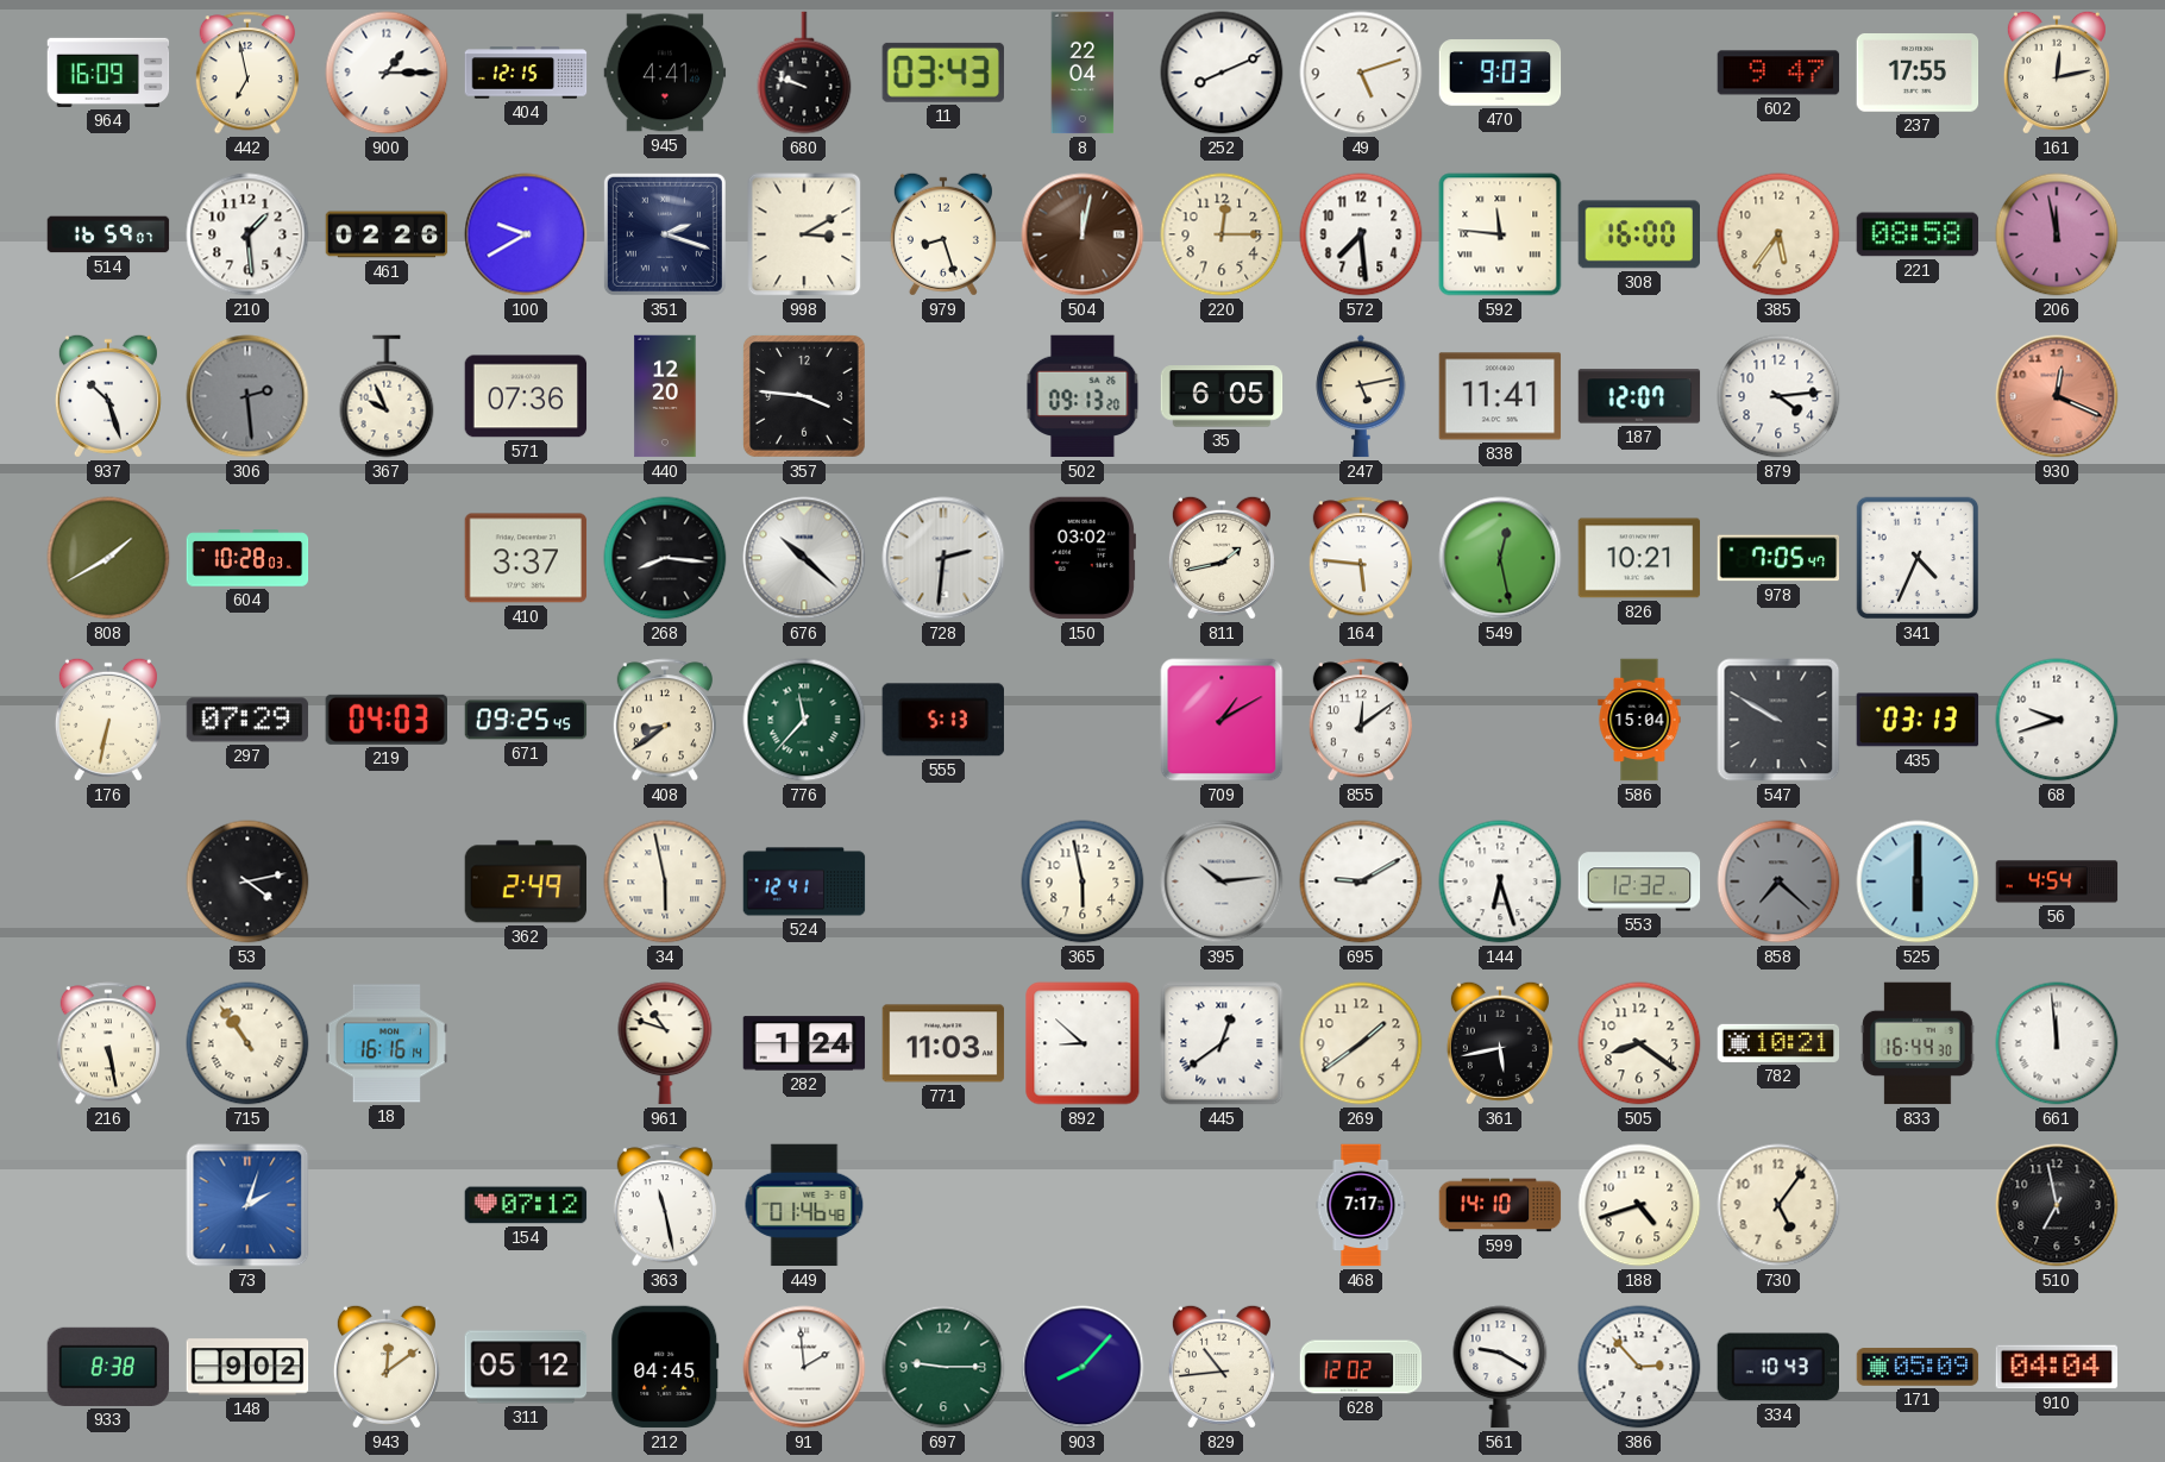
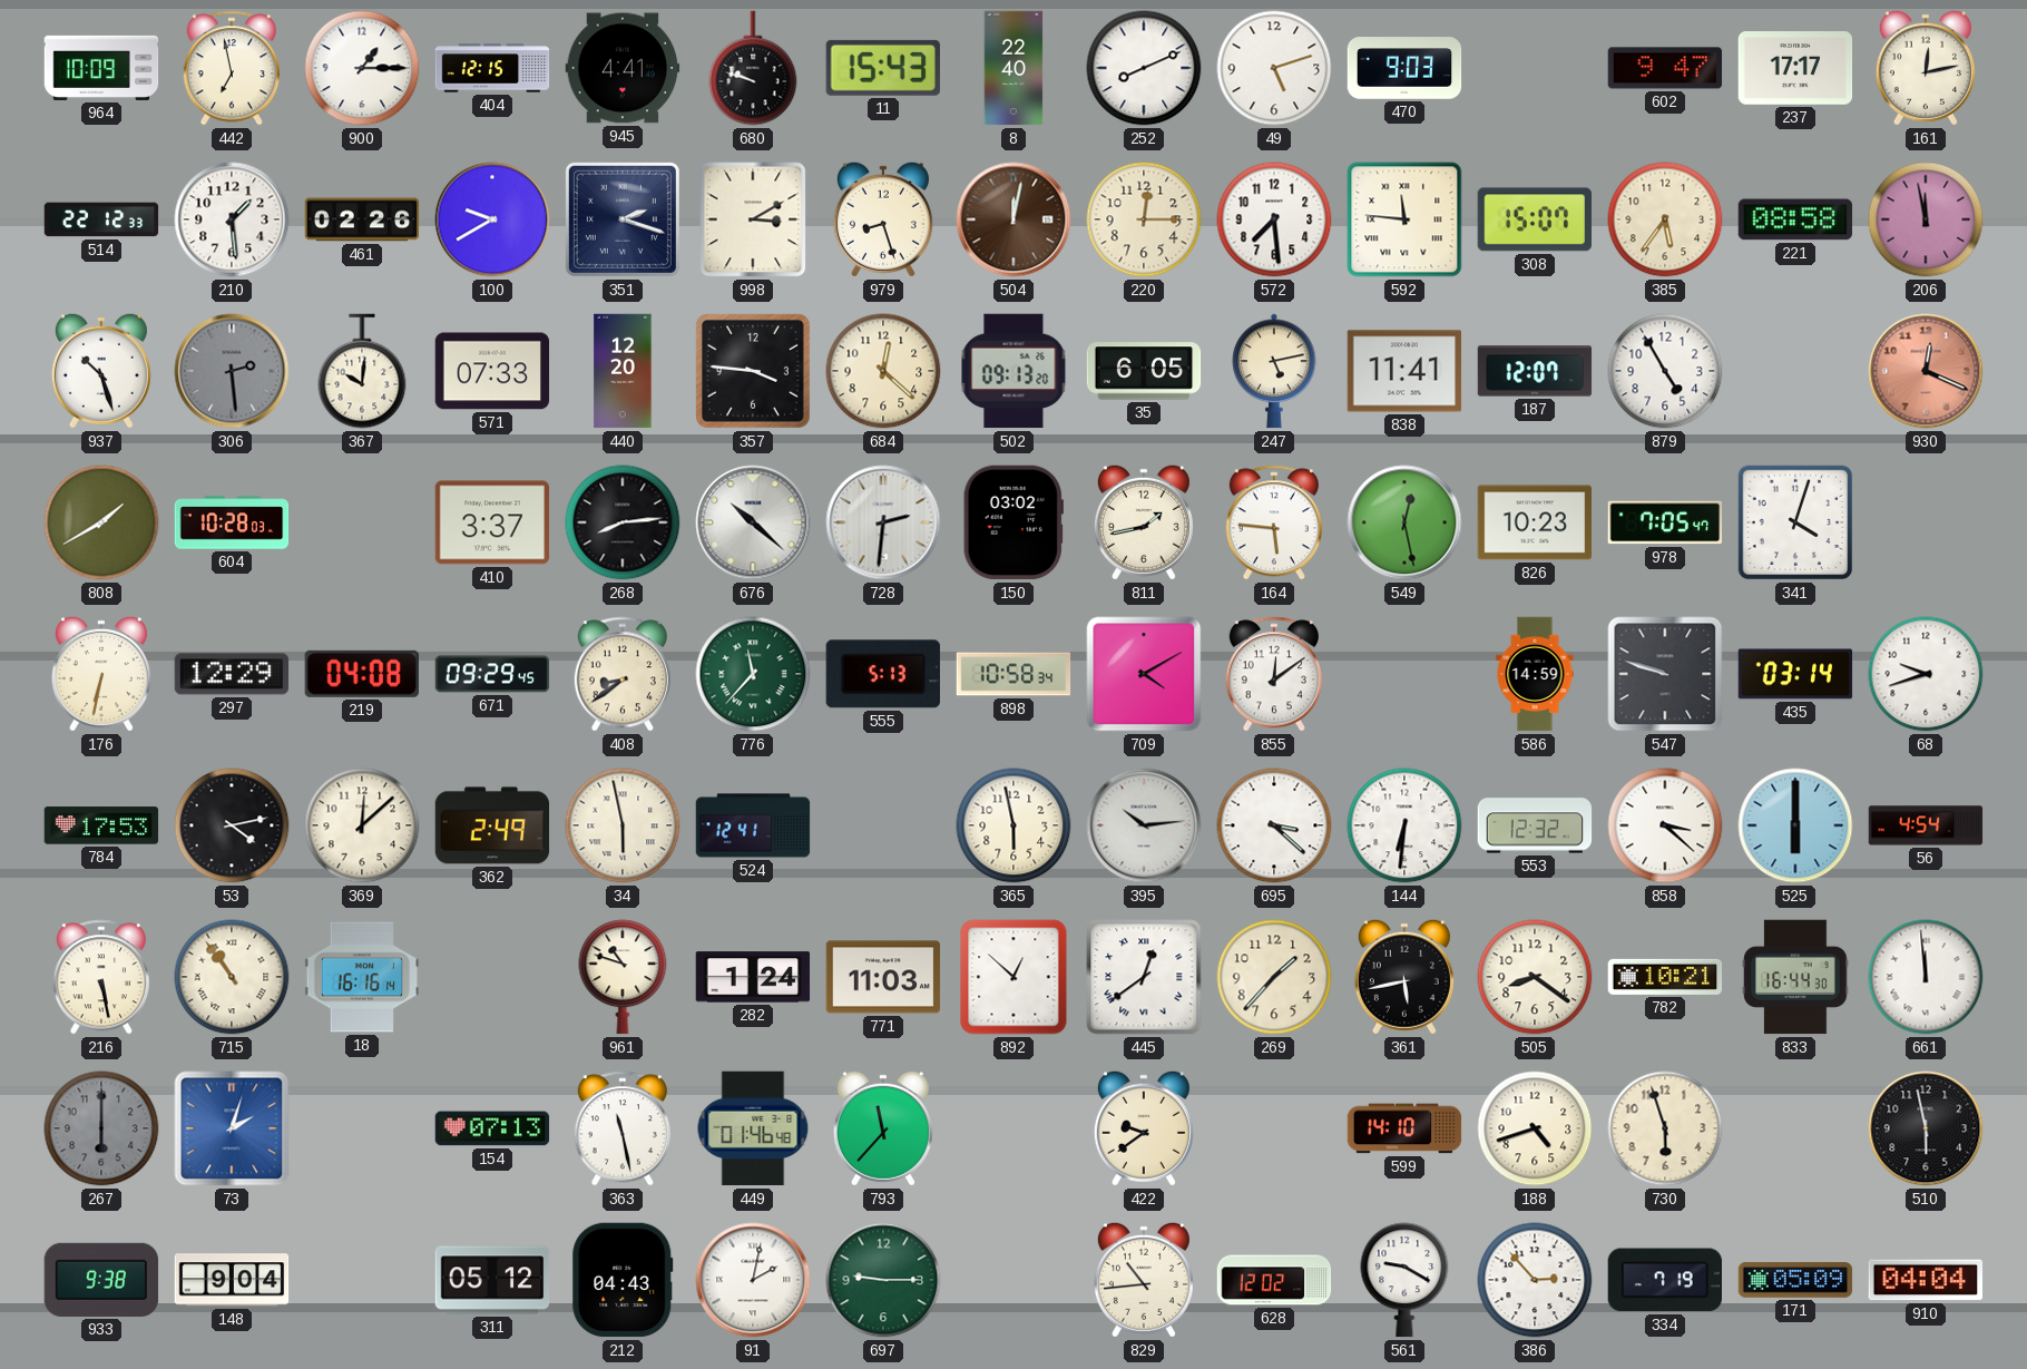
964: 16:09 -> 10:09 (101, 68)
11: 03:43 -> 15:43 (883, 68)
8: 22:04 -> 22:40 (1013, 68)
237: 17:55 -> 17:17 (1795, 69)
514: 16:59 -> 22:12 (101, 219)
308: 16:00 -> 15:07 (1534, 219)
367: 9:56 -> 10:01 (362, 371)
571: 07:36 -> 07:33 (492, 371)
684: none -> 12:22 (883, 371)
879: 4:14 -> 4:55 (1665, 371)
268: 8:16 -> 8:14 (623, 522)
826: 10:21 -> 10:23 (1535, 522)
341: 4:34 -> 4:03 (1795, 522)
297: 07:29 -> 12:29 (232, 674)
219: 04:03 -> 04:08 (362, 674)
671: 09:25 -> 09:29 (492, 674)
898: none -> 10:58 (1013, 674)
709: 1:10 -> 4:10 (1144, 674)
586: 15:04 -> 14:59 (1535, 674)
547: 9:50 -> 9:48 (1665, 674)
435: 03:13 -> 03:14 (1795, 674)
784: none -> 17:53 (101, 825)
369: none -> 12:08 (362, 825)
695: 9:10 -> 3:22 (1274, 825)
144: 6:27 -> 6:31 (1404, 825)
858: 7:22 -> 3:22 (1665, 825)
858 dial: grey -> white (1665, 825)
892: 8:52 -> 12:52 (1013, 977)
269: 1:39 -> 1:37 (1274, 977)
267: none -> 6:00 (101, 1128)
154: 07:12 -> 07:13 (492, 1128)
793: none -> 11:37 (883, 1128)
422: none -> 9:39 (1144, 1128)
468: 7:17 -> none (1361, 1205)
730: 5:06 -> 5:57 (1665, 1128)
510: 6:58 -> 5:58 (1926, 1128)
933: 8:38 -> 9:38 (101, 1280)
148: 9:02 -> 9:04 (232, 1280)
943: 12:09 -> none (387, 1367)
212: 04:45 -> 04:43 (623, 1280)
91: 1:59 -> 2:02 (753, 1280)
903: 8:07 -> none (1082, 1367)
334: 10:43 -> 7:19 (1664, 1280)
